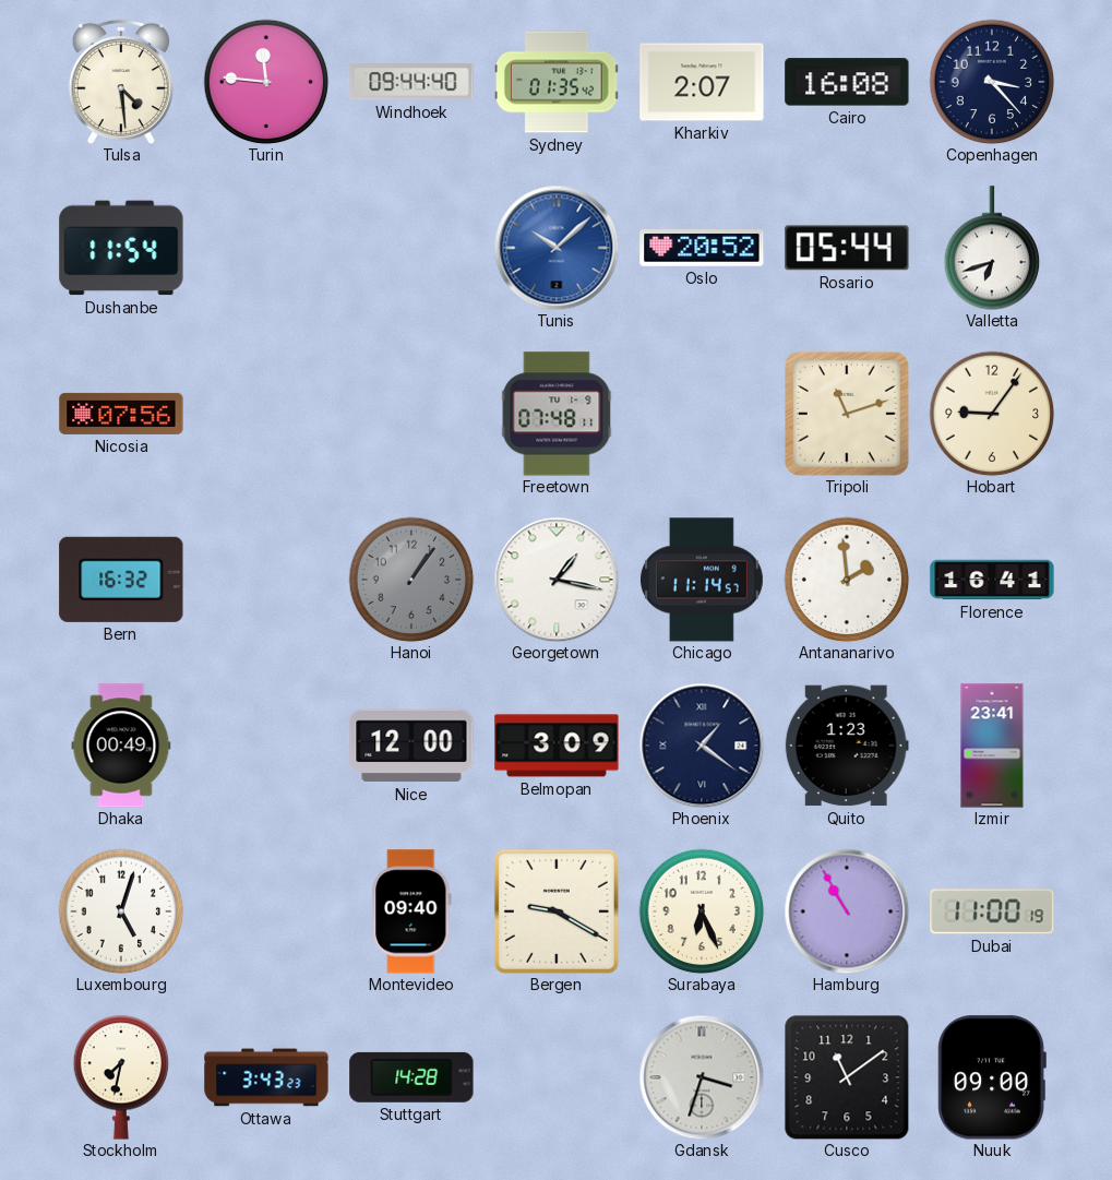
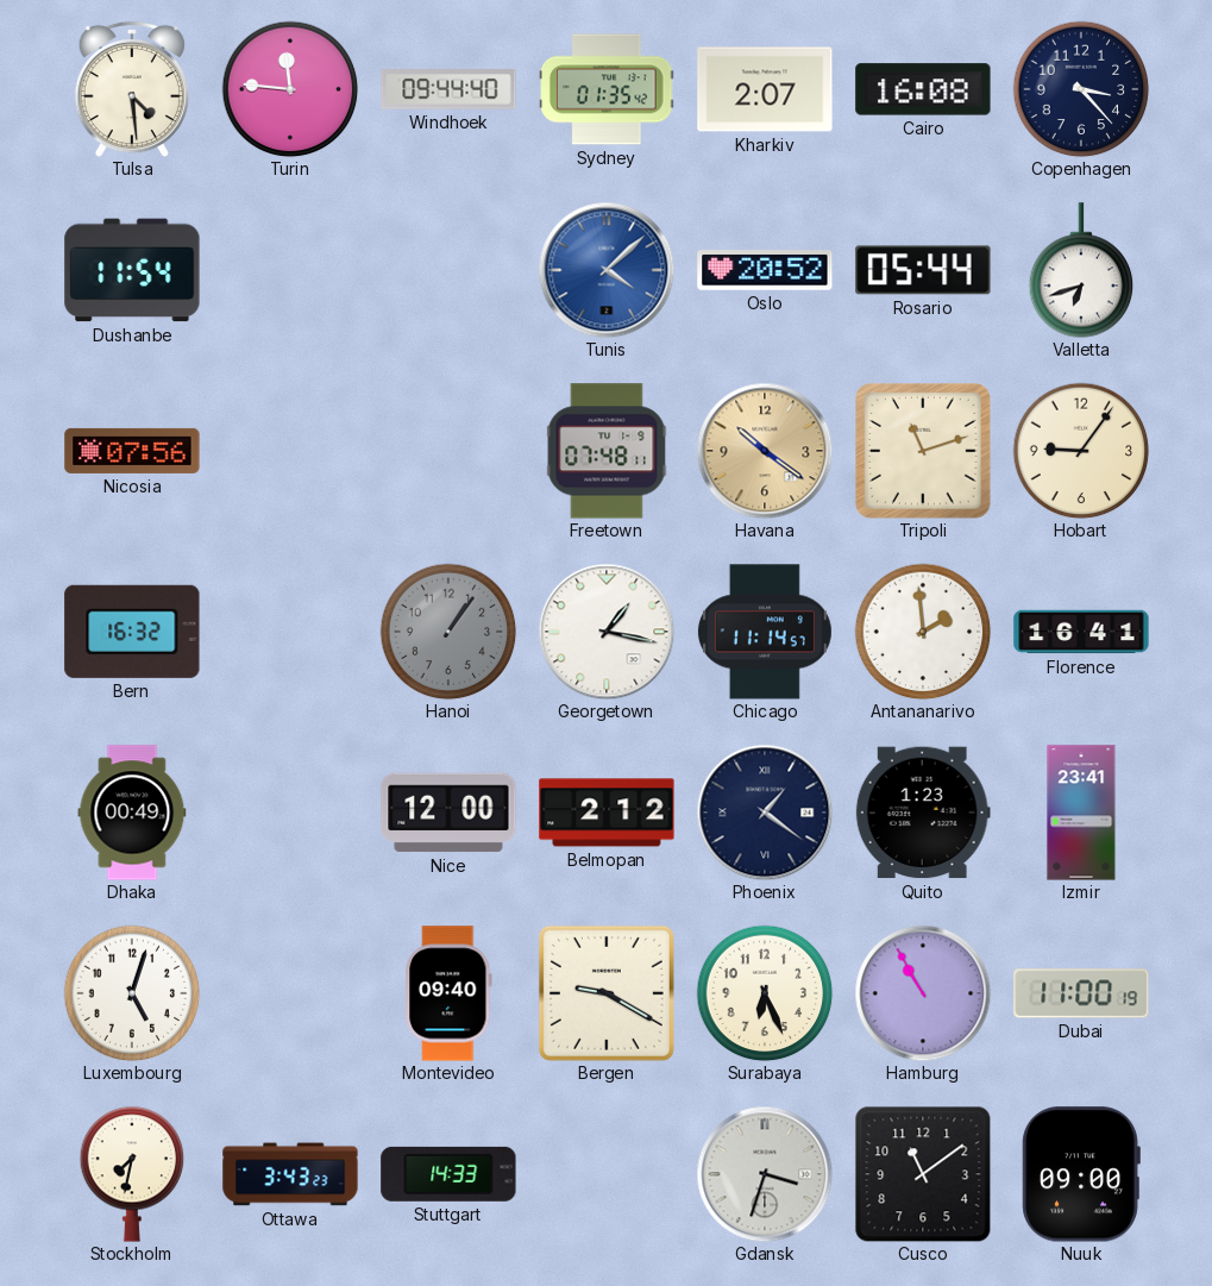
Tunis: 10:08 -> 4:08 (607, 270)
Havana: none -> 10:21 (765, 451)
Belmopan: 3:09 -> 2:12 (607, 813)
Stuttgart: 14:28 -> 14:33 (448, 1174)
